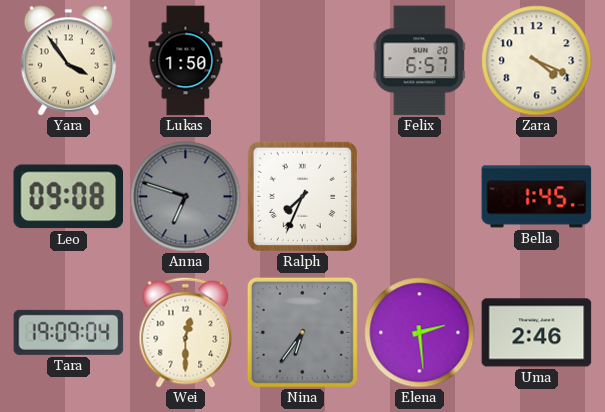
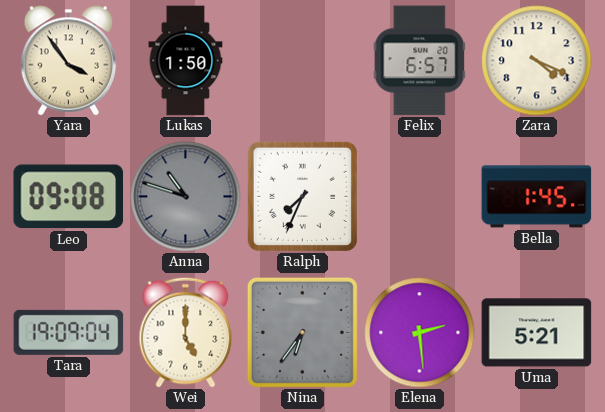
Anna: 6:48 -> 10:48 (186, 197)
Wei: 12:30 -> 5:00 (186, 332)
Uma: 2:46 -> 5:21 (537, 333)
